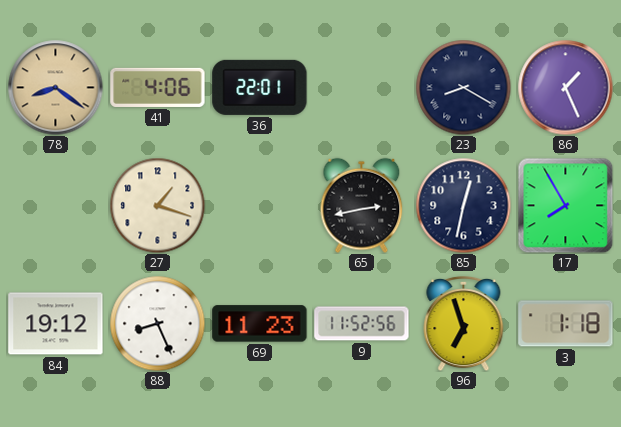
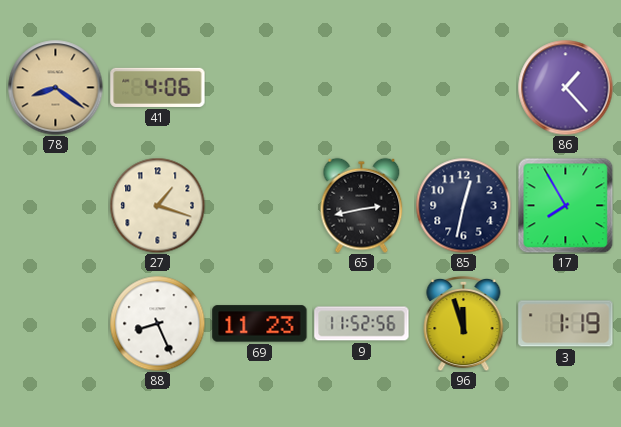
36: 22:01 -> none (260, 87)
23: 8:20 -> none (463, 87)
86: 1:26 -> 1:23 (565, 87)
84: 19:12 -> none (56, 324)
96: 6:57 -> 11:57 (464, 323)
3: 1:18 -> 1:19 (566, 324)
